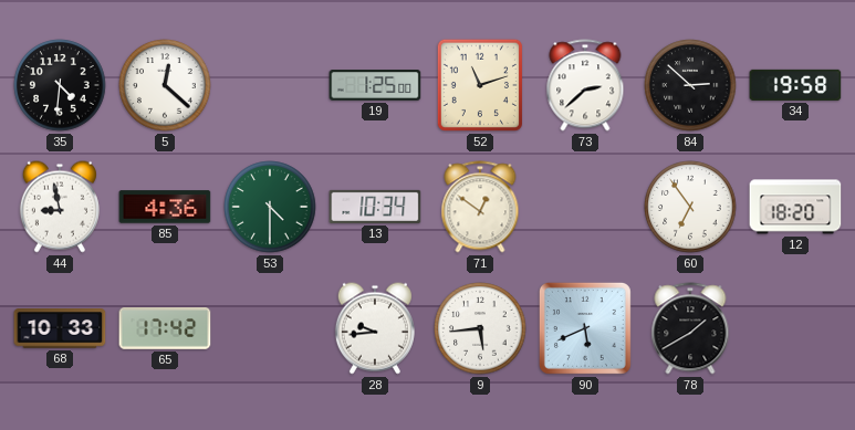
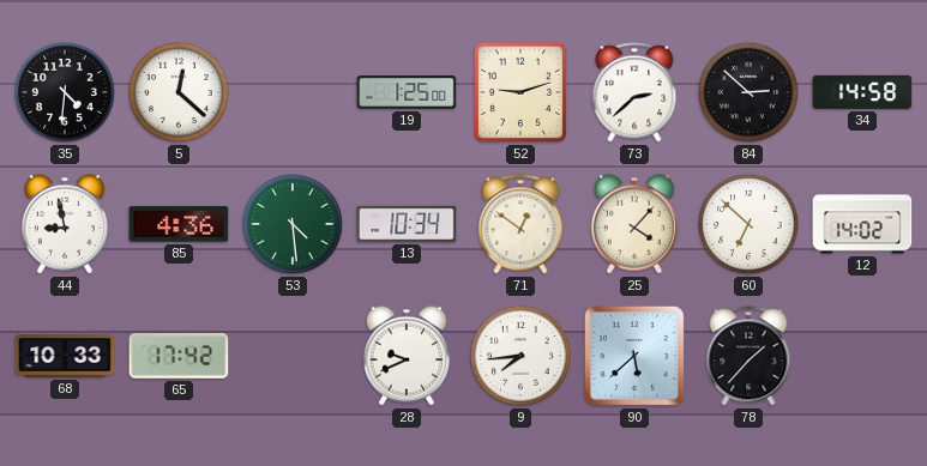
52: 11:12 -> 9:12 (520, 92)
34: 19:58 -> 14:58 (862, 92)
53: 4:30 -> 4:29 (293, 224)
25: none -> 4:07 (634, 224)
60: 6:54 -> 6:52 (748, 224)
12: 18:20 -> 14:02 (862, 224)
28: 9:44 -> 9:41 (407, 356)
9: 5:44 -> 7:44 (520, 356)
90: 5:41 -> 5:38 (634, 356)
78: 1:40 -> 1:37 (748, 356)
